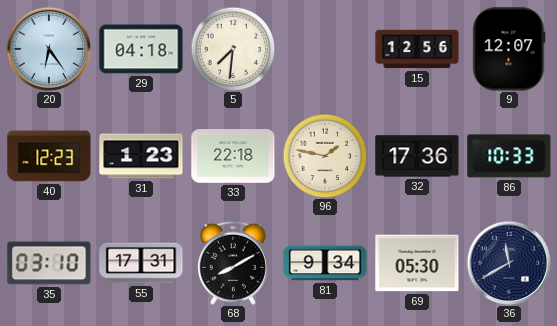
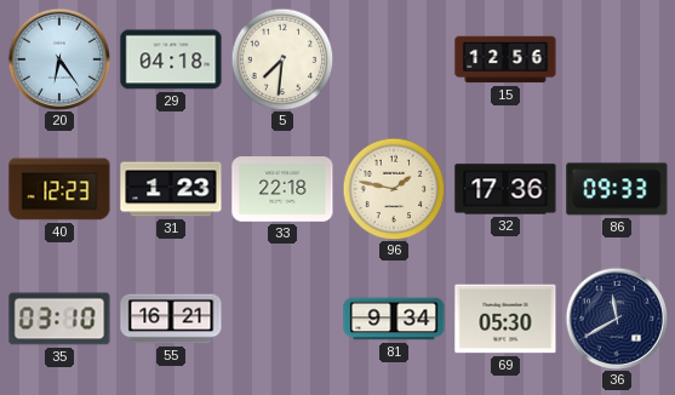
9: 12:07 -> none (509, 49)
86: 10:33 -> 09:33 (617, 189)
55: 17:31 -> 16:21 (171, 319)
68: 8:10 -> none (233, 263)
